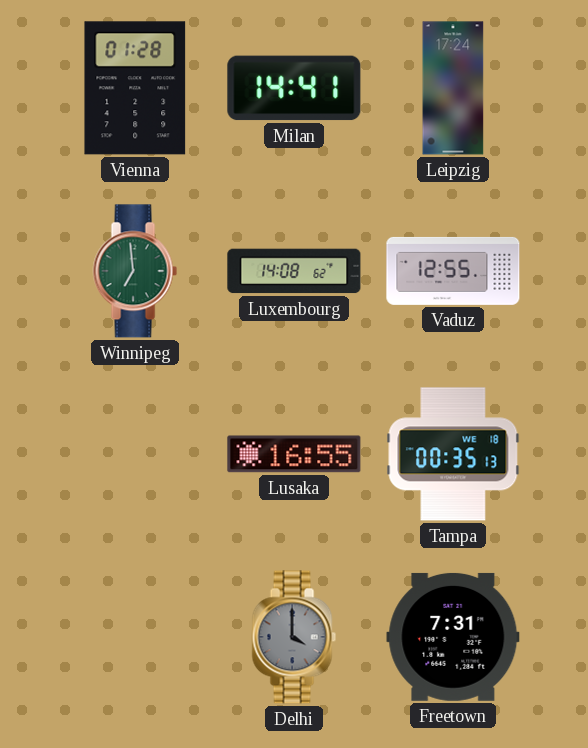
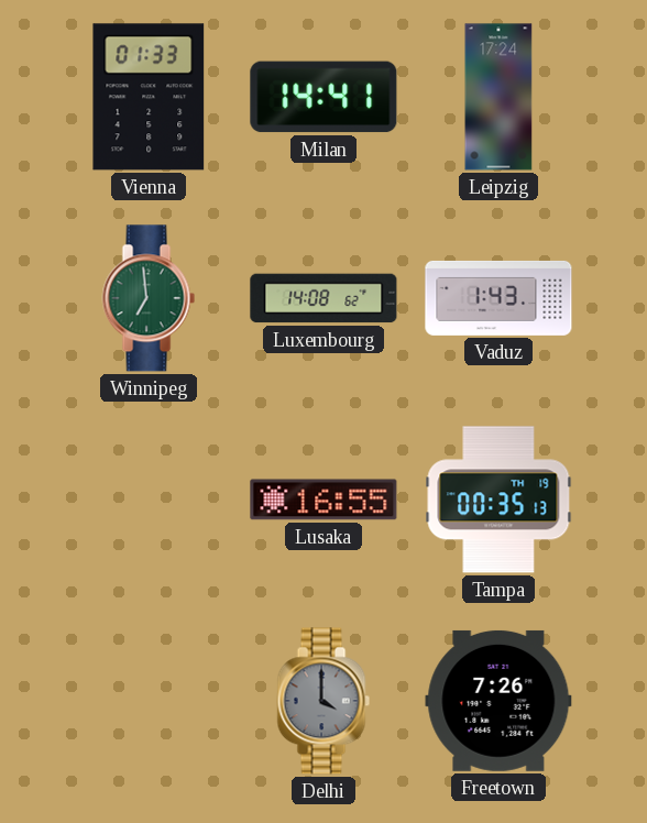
Vienna: 01:28 -> 01:33 (149, 97)
Vaduz: 12:55 -> 1:43 (498, 298)
Tampa date: WE 18 -> TH 19 (498, 500)
Freetown: 7:31 -> 7:26 (498, 701)
